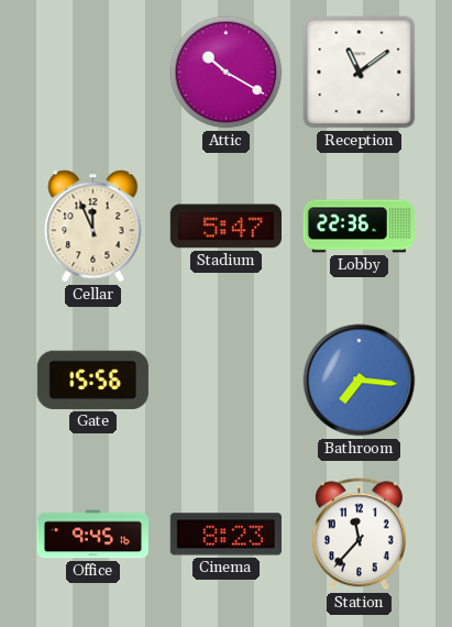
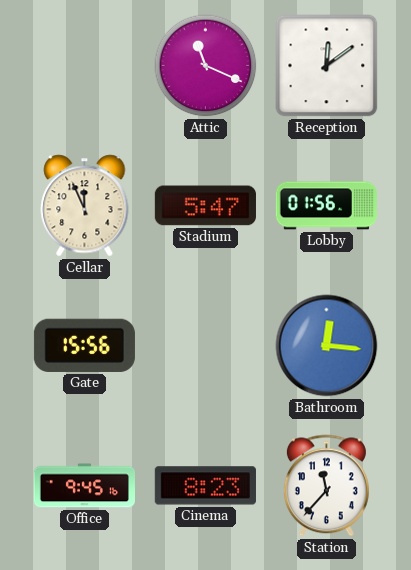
Attic: 10:20 -> 11:19 (206, 66)
Reception: 11:09 -> 12:09 (327, 66)
Lobby: 22:36 -> 01:56 (326, 206)
Bathroom: 7:16 -> 12:16 (327, 346)
